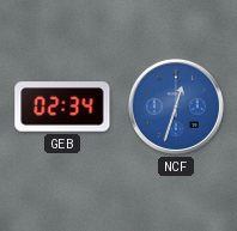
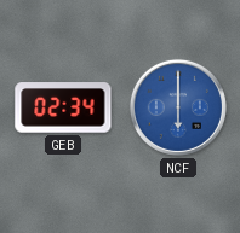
NCF: 12:33 -> 6:00 (178, 107)
